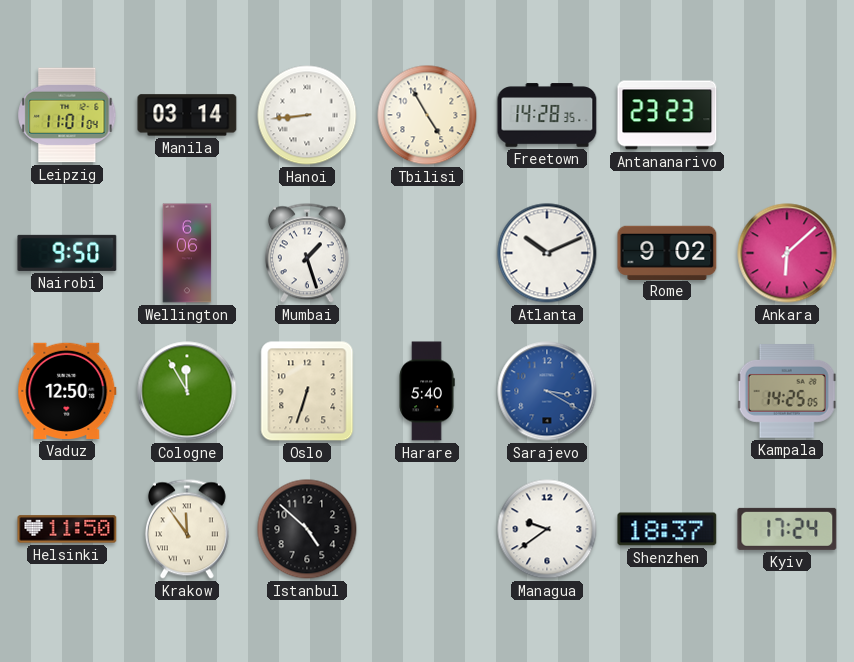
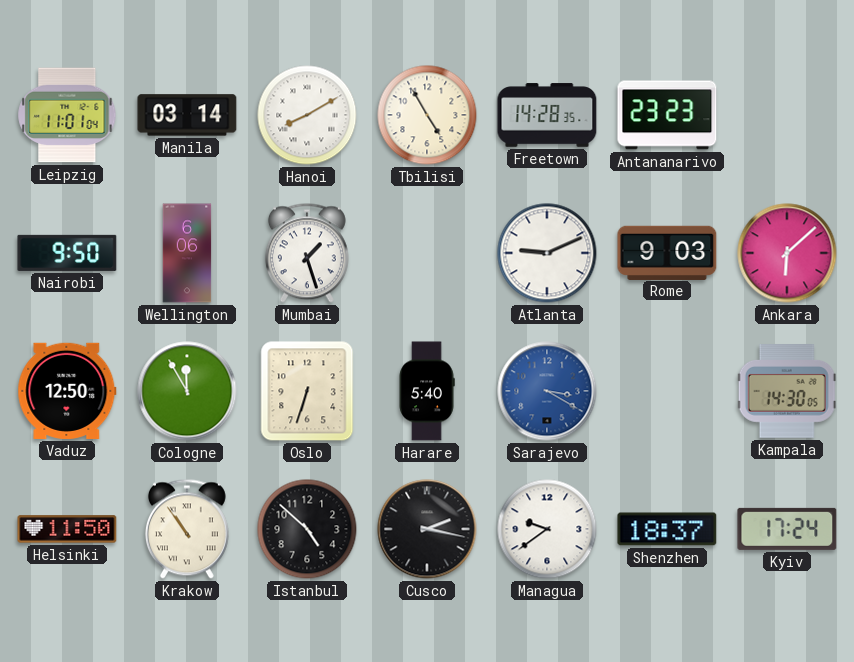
Hanoi: 8:44 -> 8:10 (307, 115)
Atlanta: 10:11 -> 9:11 (547, 253)
Rome: 9:02 -> 9:03 (667, 252)
Kampala: 14:25 -> 14:30 (787, 392)
Krakow: 11:54 -> 10:54 (187, 529)
Cusco: none -> 2:17 (427, 529)
